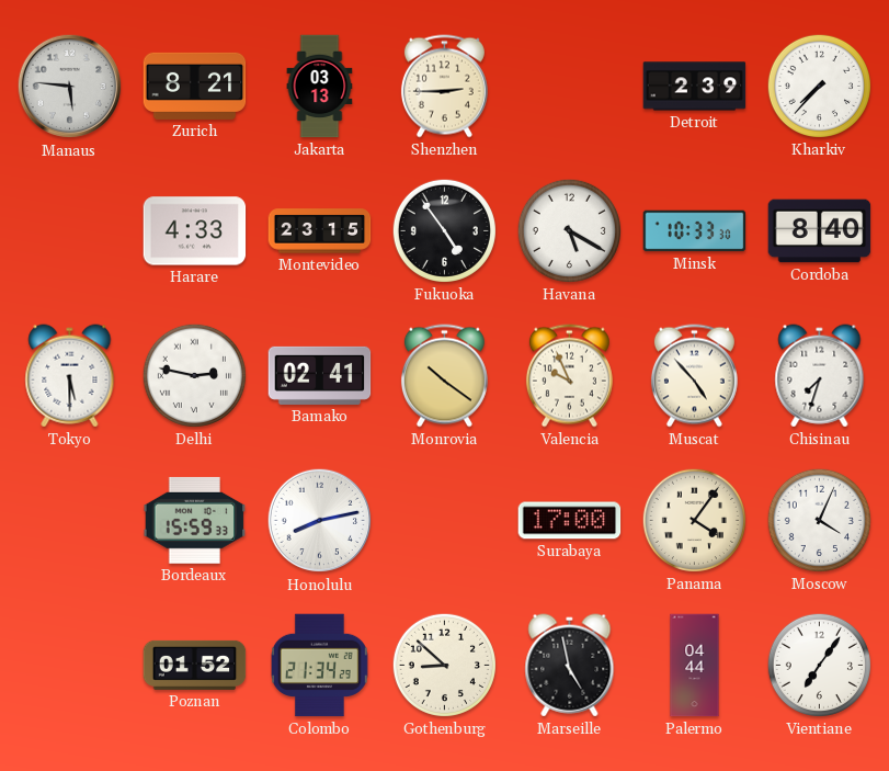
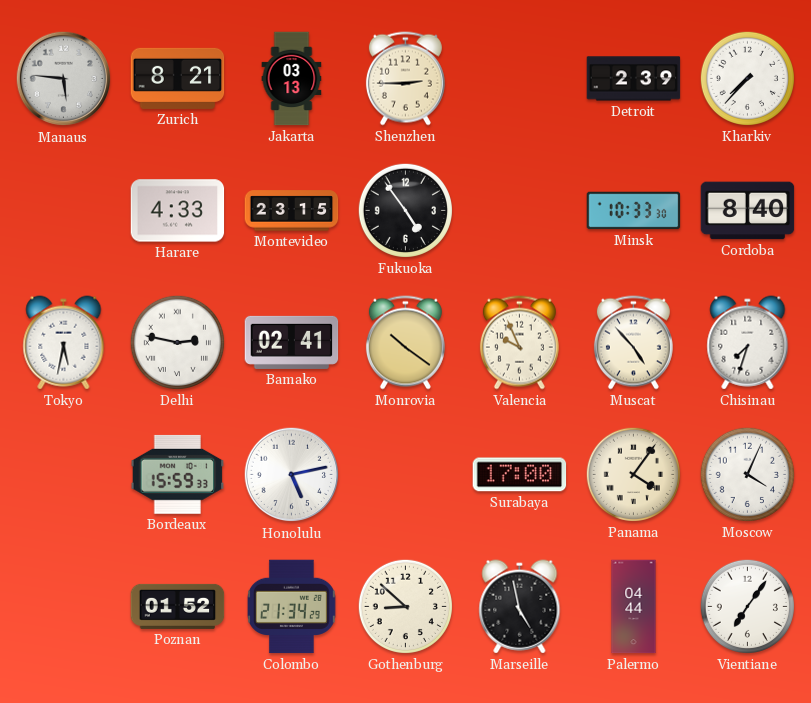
Havana: 5:20 -> none (569, 230)
Tokyo: 5:30 -> 5:32 (64, 343)
Honolulu: 8:13 -> 5:13 (292, 475)
